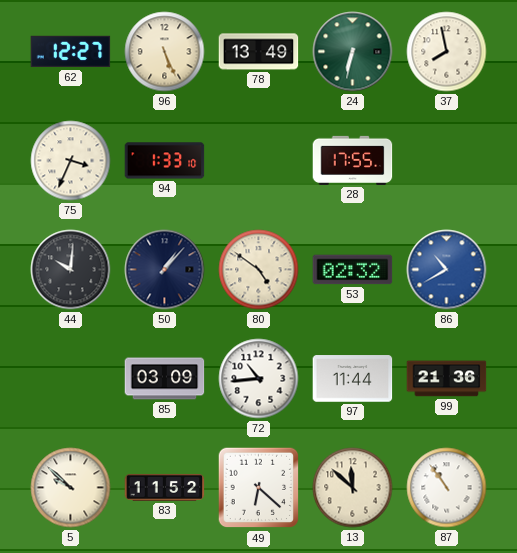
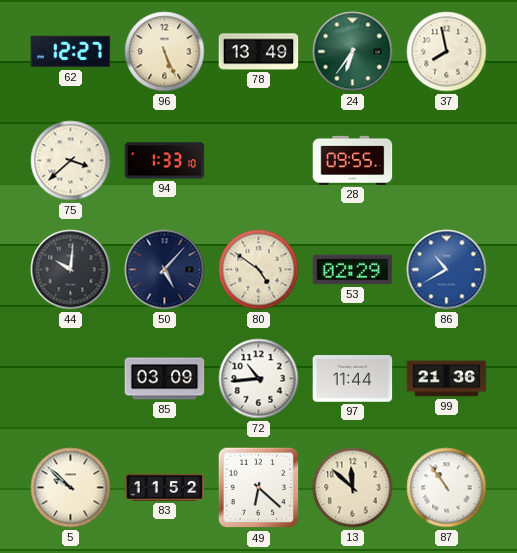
24: 6:32 -> 6:36 (353, 52)
75: 3:34 -> 3:38 (71, 161)
28: 17:55 -> 09:55 (353, 160)
50: 1:07 -> 5:07 (165, 270)
53: 02:32 -> 02:29 (353, 270)
